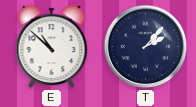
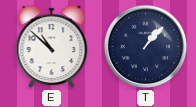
T: 2:07 -> 1:07 (146, 47)
